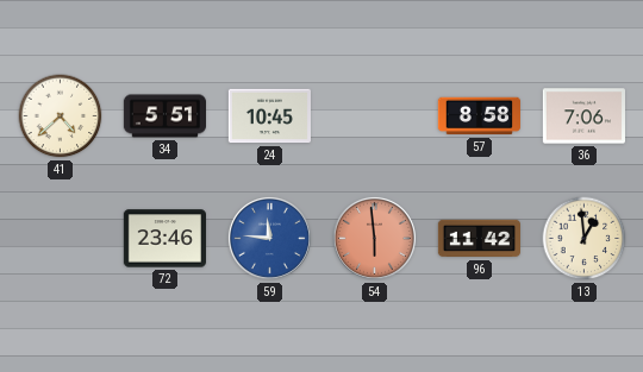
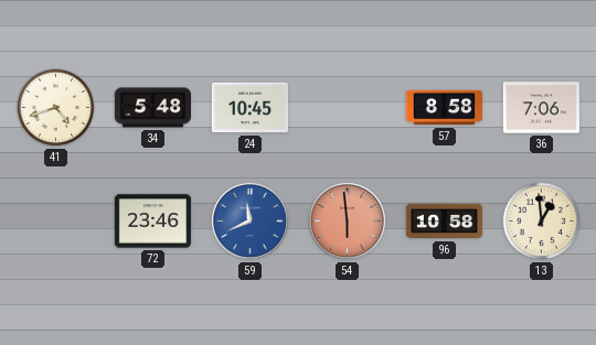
41: 4:38 -> 4:42 (56, 108)
34: 5:51 -> 5:48 (152, 108)
59: 11:46 -> 11:41 (249, 220)
96: 11:42 -> 10:58 (444, 222)
